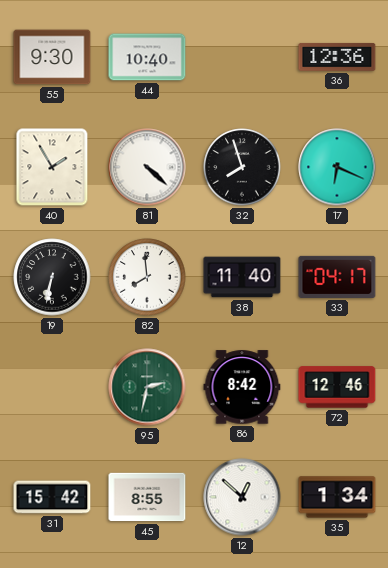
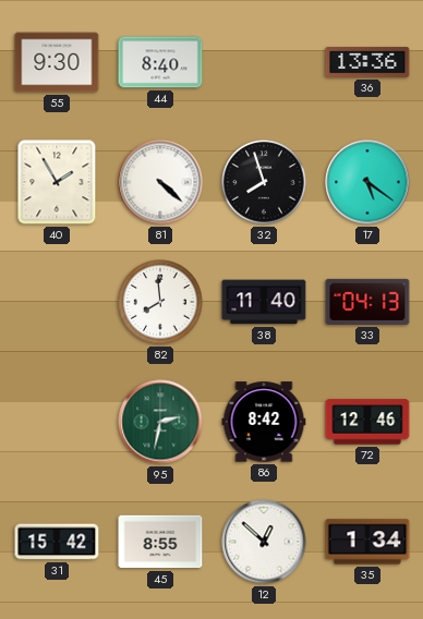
44: 10:40 -> 8:40 (160, 62)
36: 12:36 -> 13:36 (367, 62)
17: 6:19 -> 5:21 (367, 182)
19: 6:32 -> none (52, 277)
33: 04:17 -> 04:13 (367, 302)
